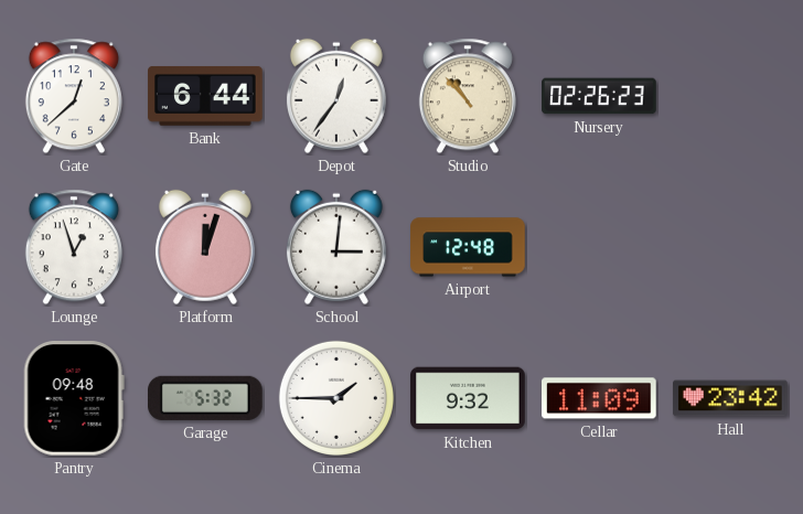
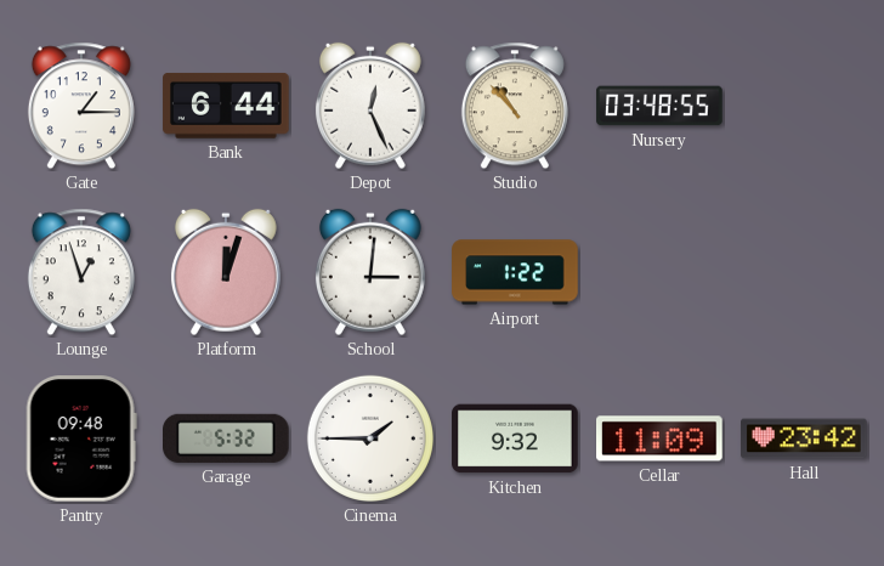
Gate: 12:38 -> 1:15 (81, 106)
Depot: 12:36 -> 12:26 (370, 106)
Nursery: 02:26 -> 03:48 (659, 106)
Airport: 12:48 -> 1:22 (515, 272)
